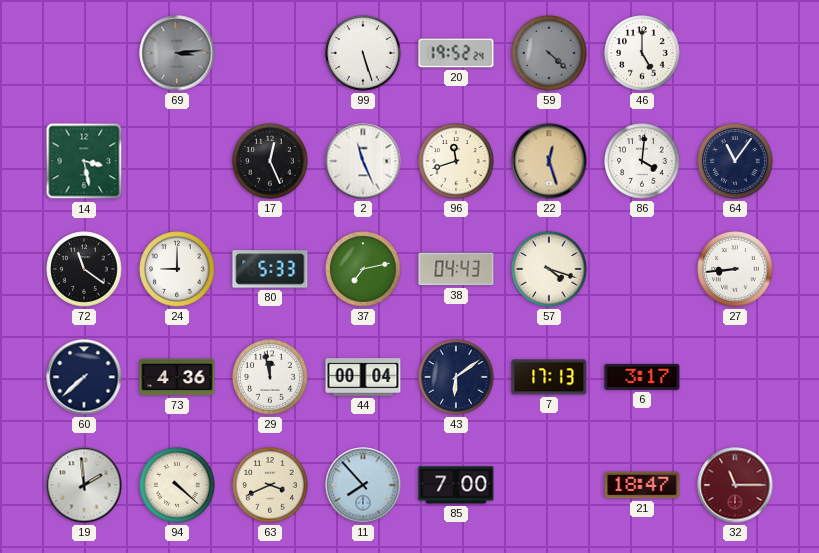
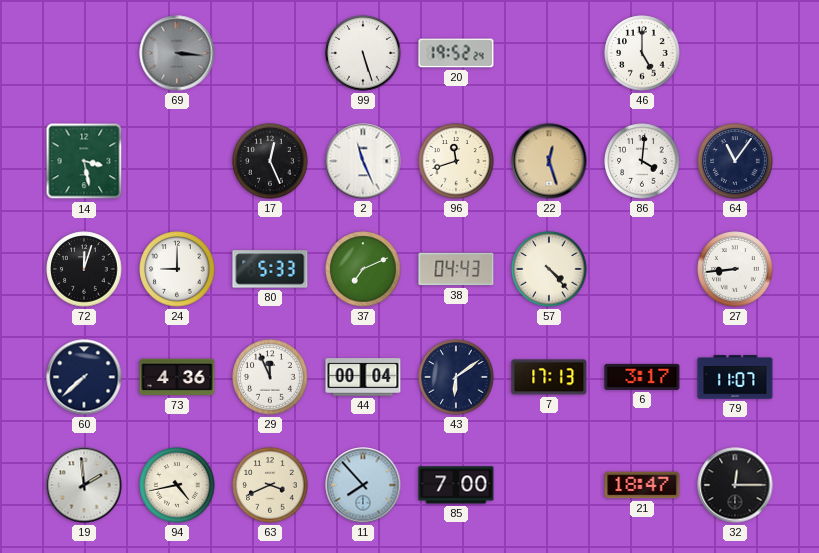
69: 3:14 -> 3:16 (177, 53)
59: 4:22 -> none (549, 53)
72: 11:21 -> 12:03 (84, 269)
37: 7:13 -> 7:11 (363, 269)
57: 4:18 -> 4:23 (549, 269)
29: 11:58 -> 11:56 (270, 377)
79: none -> 11:07 (735, 377)
94: 4:22 -> 4:43 (177, 485)
32: 11:15 -> 12:15 (735, 485)
32 dial: burgundy -> black (735, 485)
